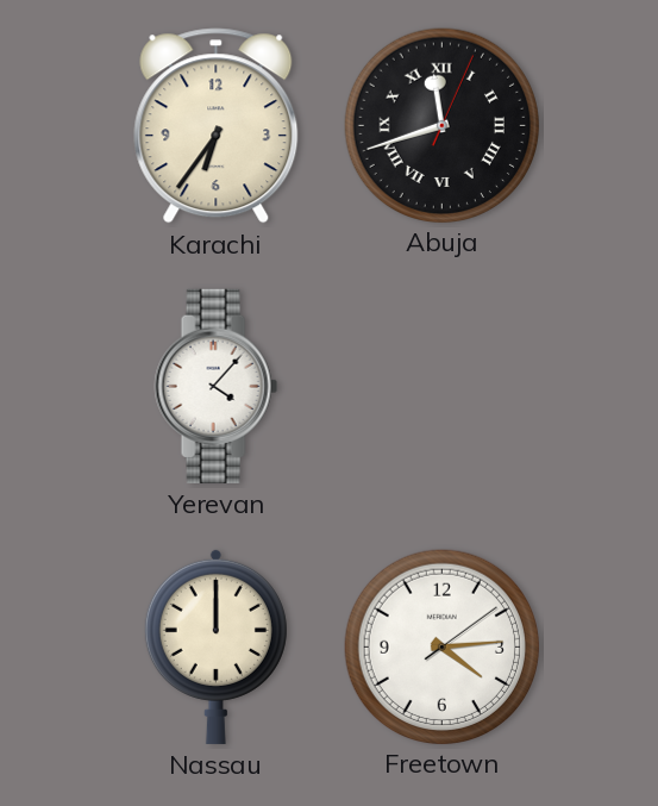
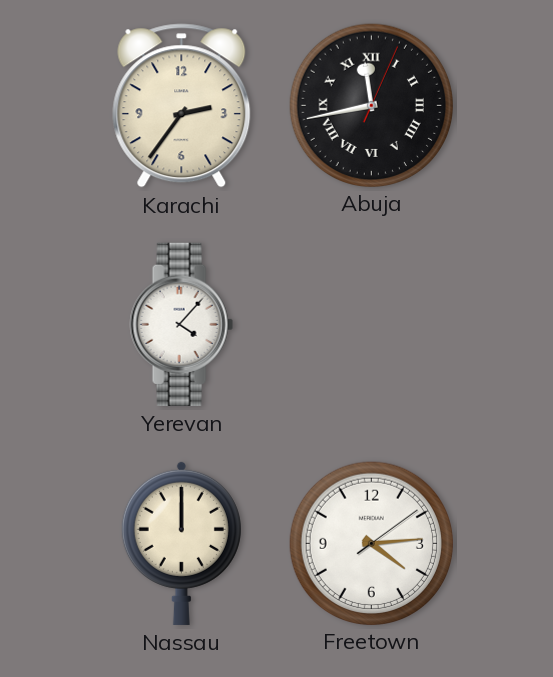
Karachi: 6:36 -> 2:36 (182, 106)
Abuja: 11:42 -> 11:43 (371, 105)
